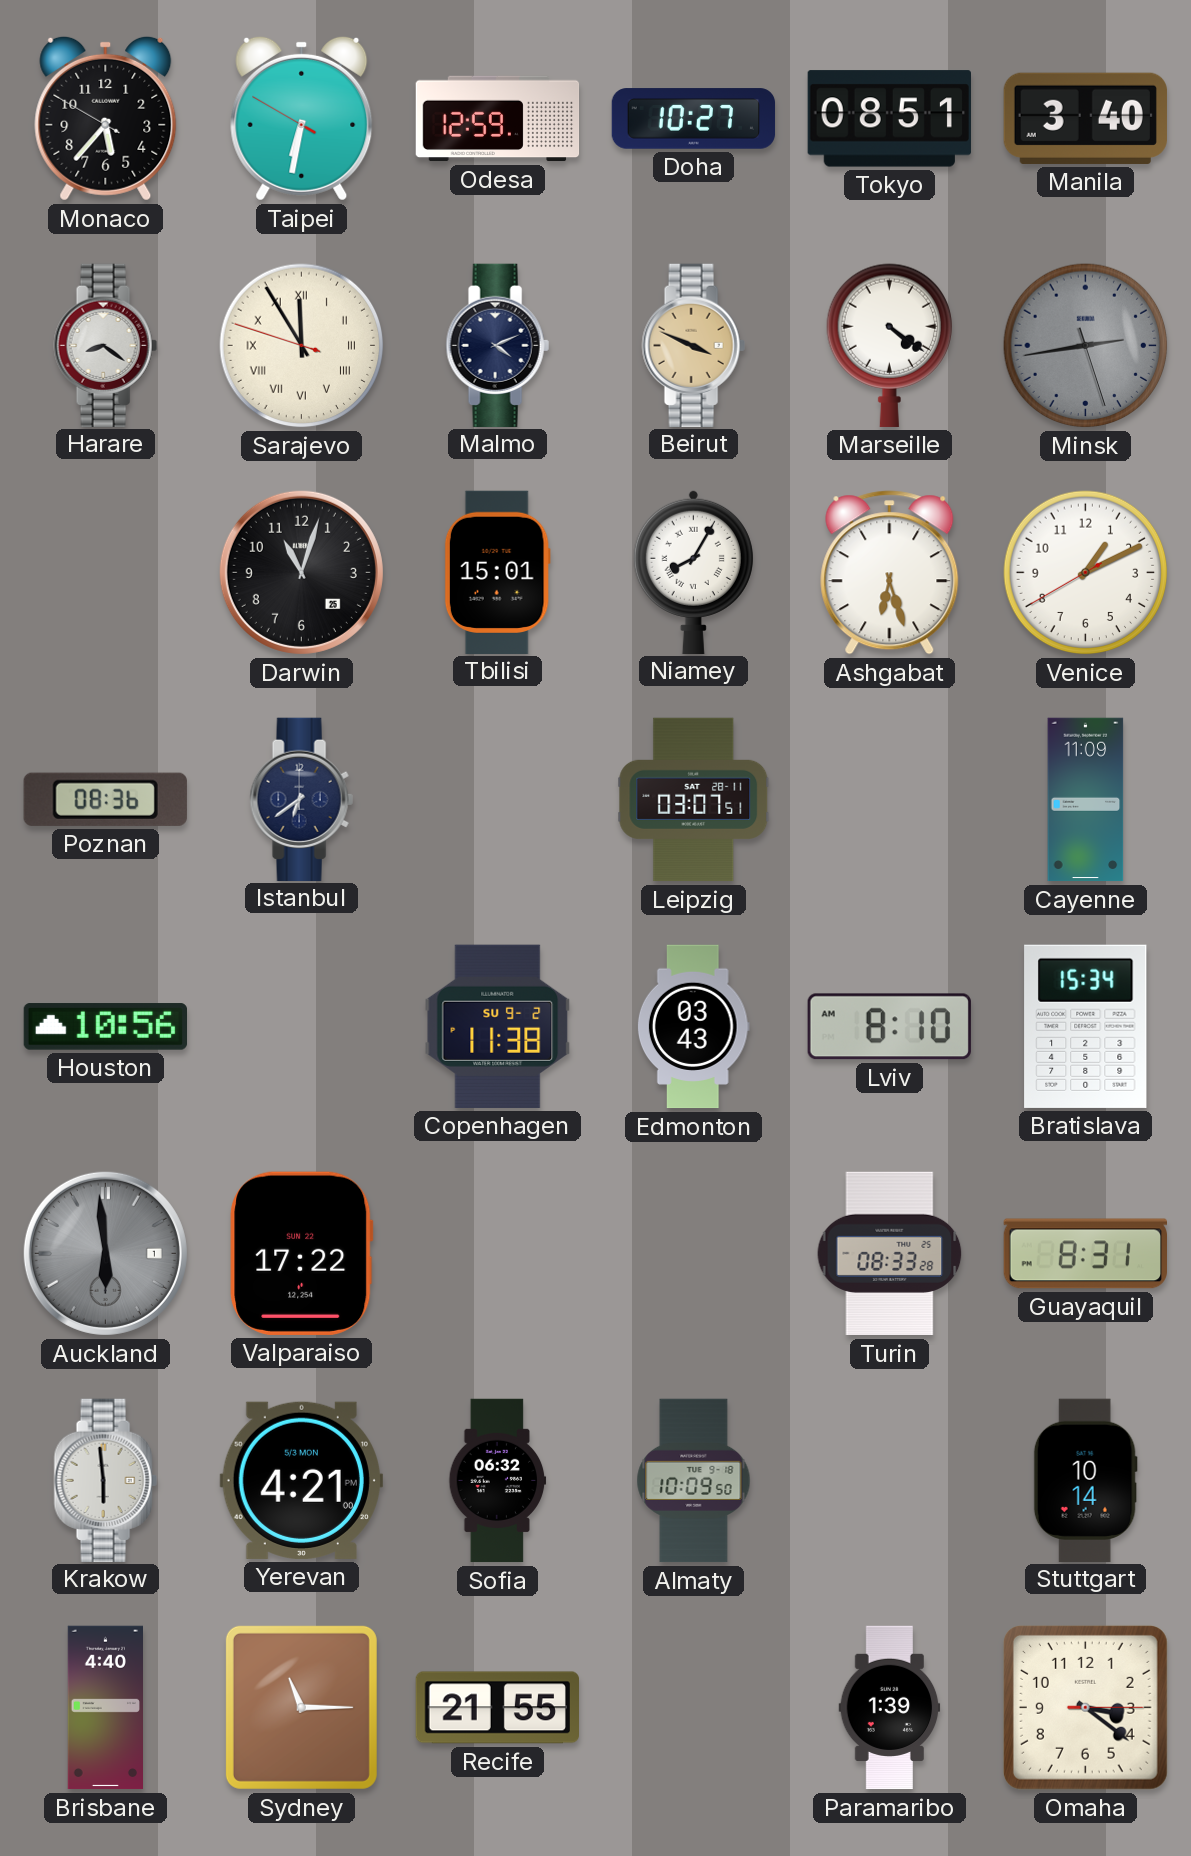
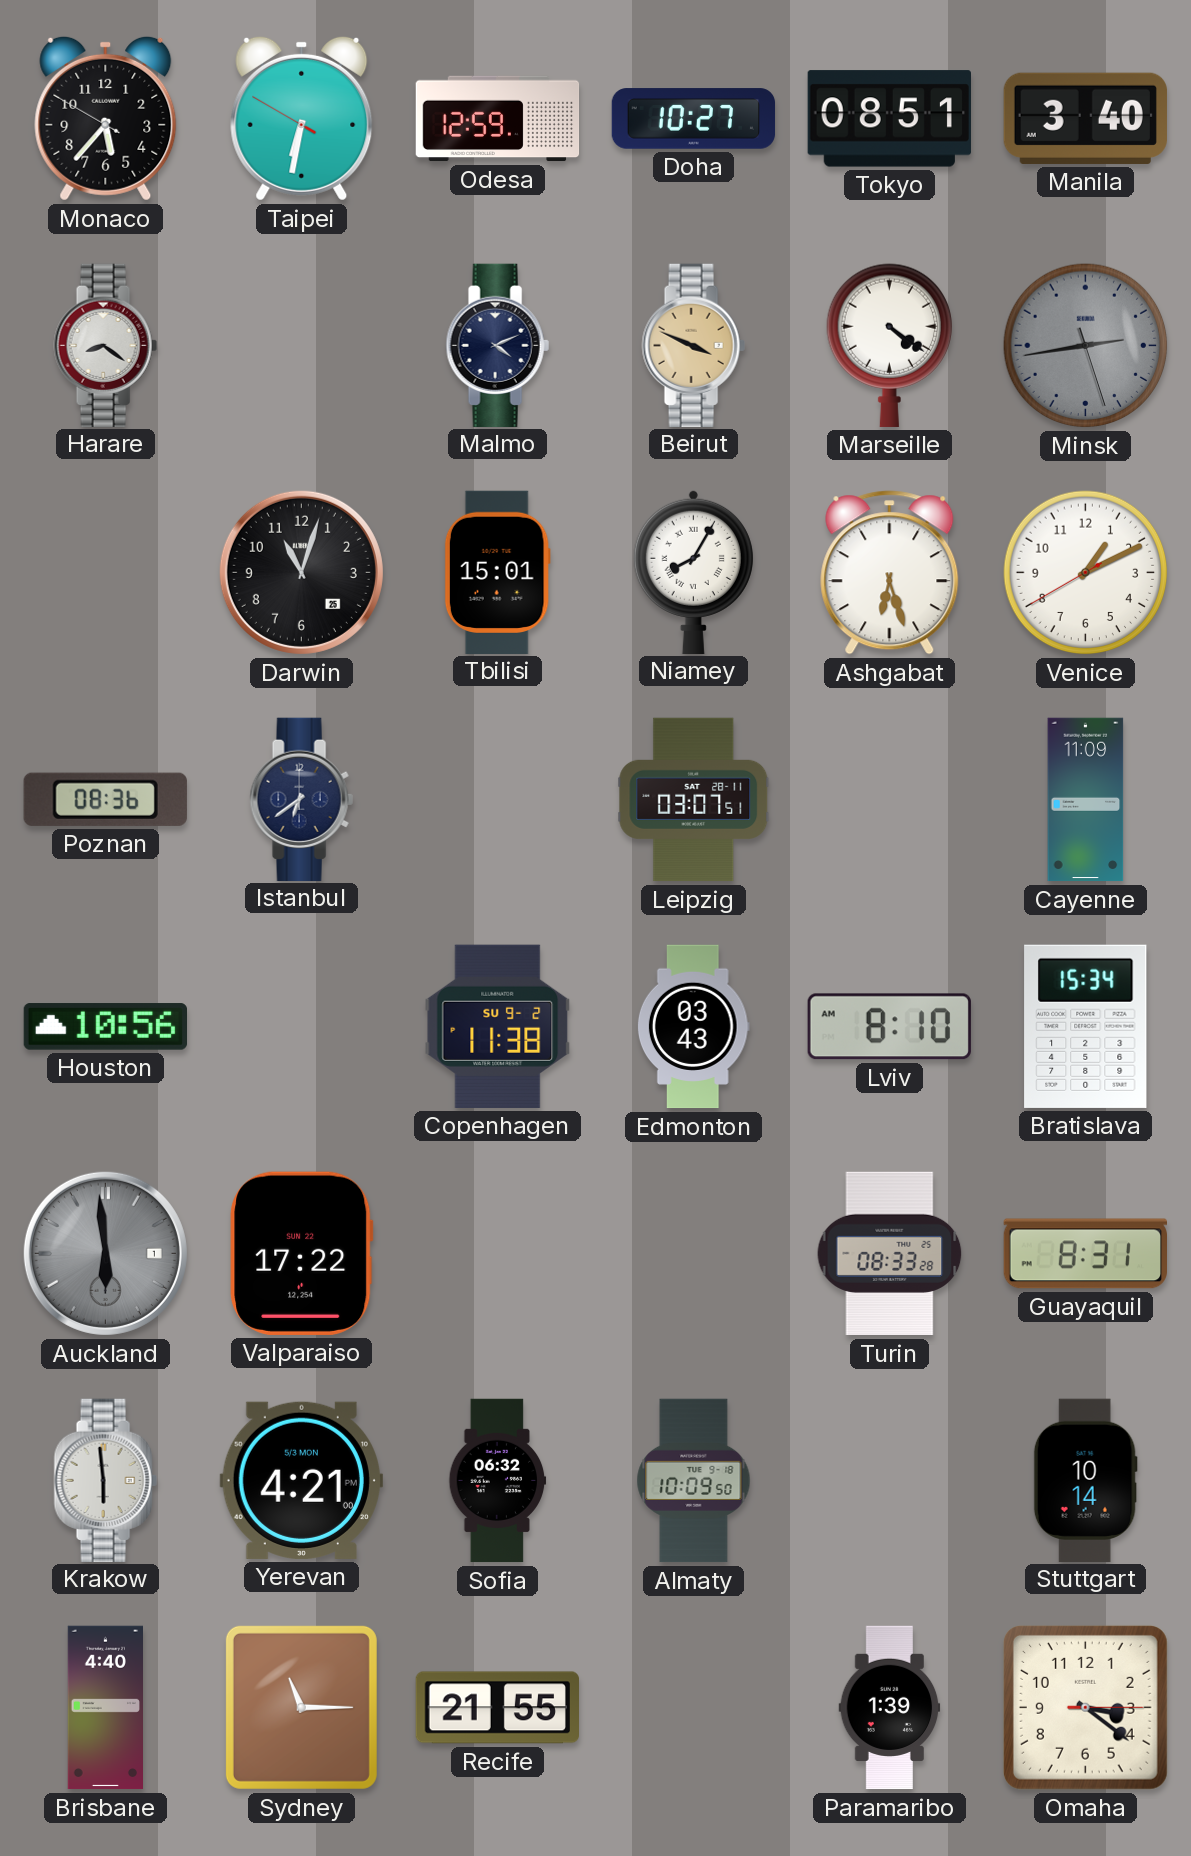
Sarajevo: 11:54 -> none (302, 346)
